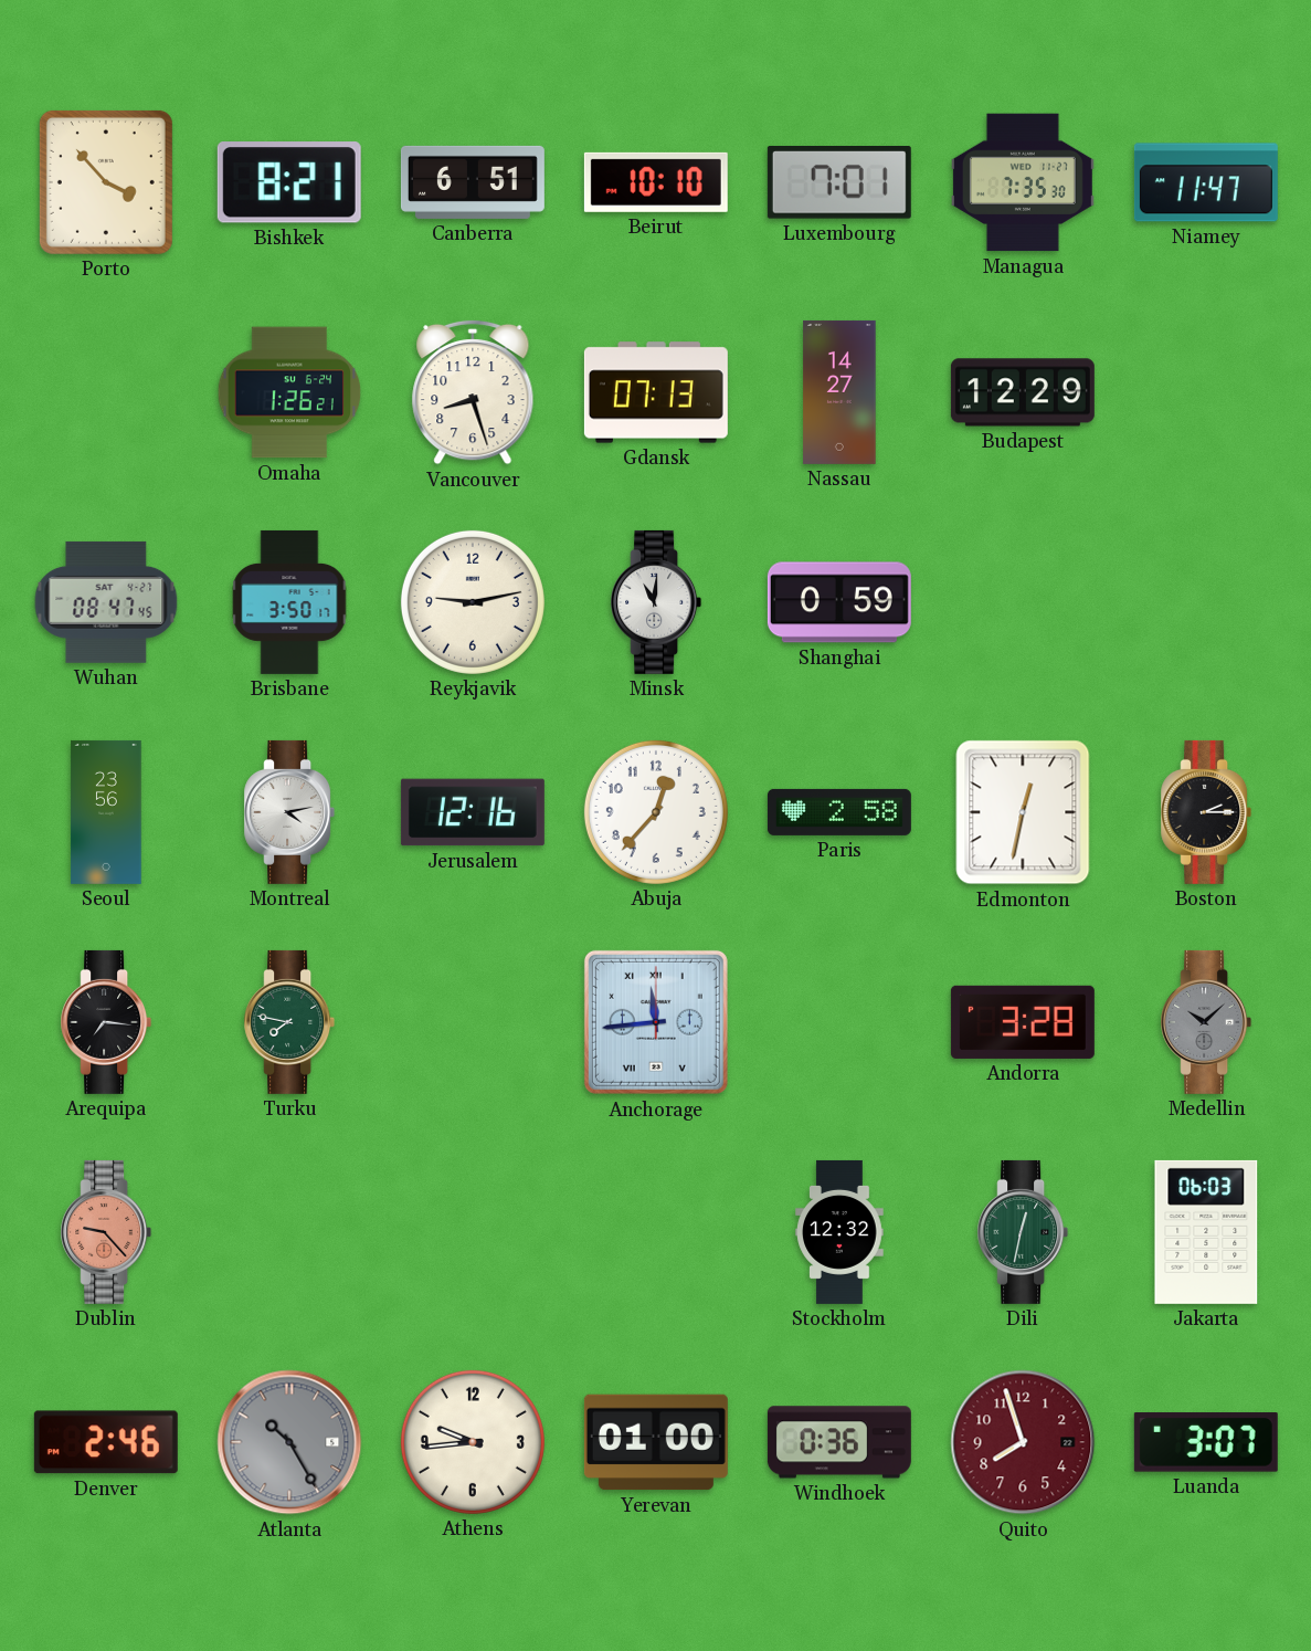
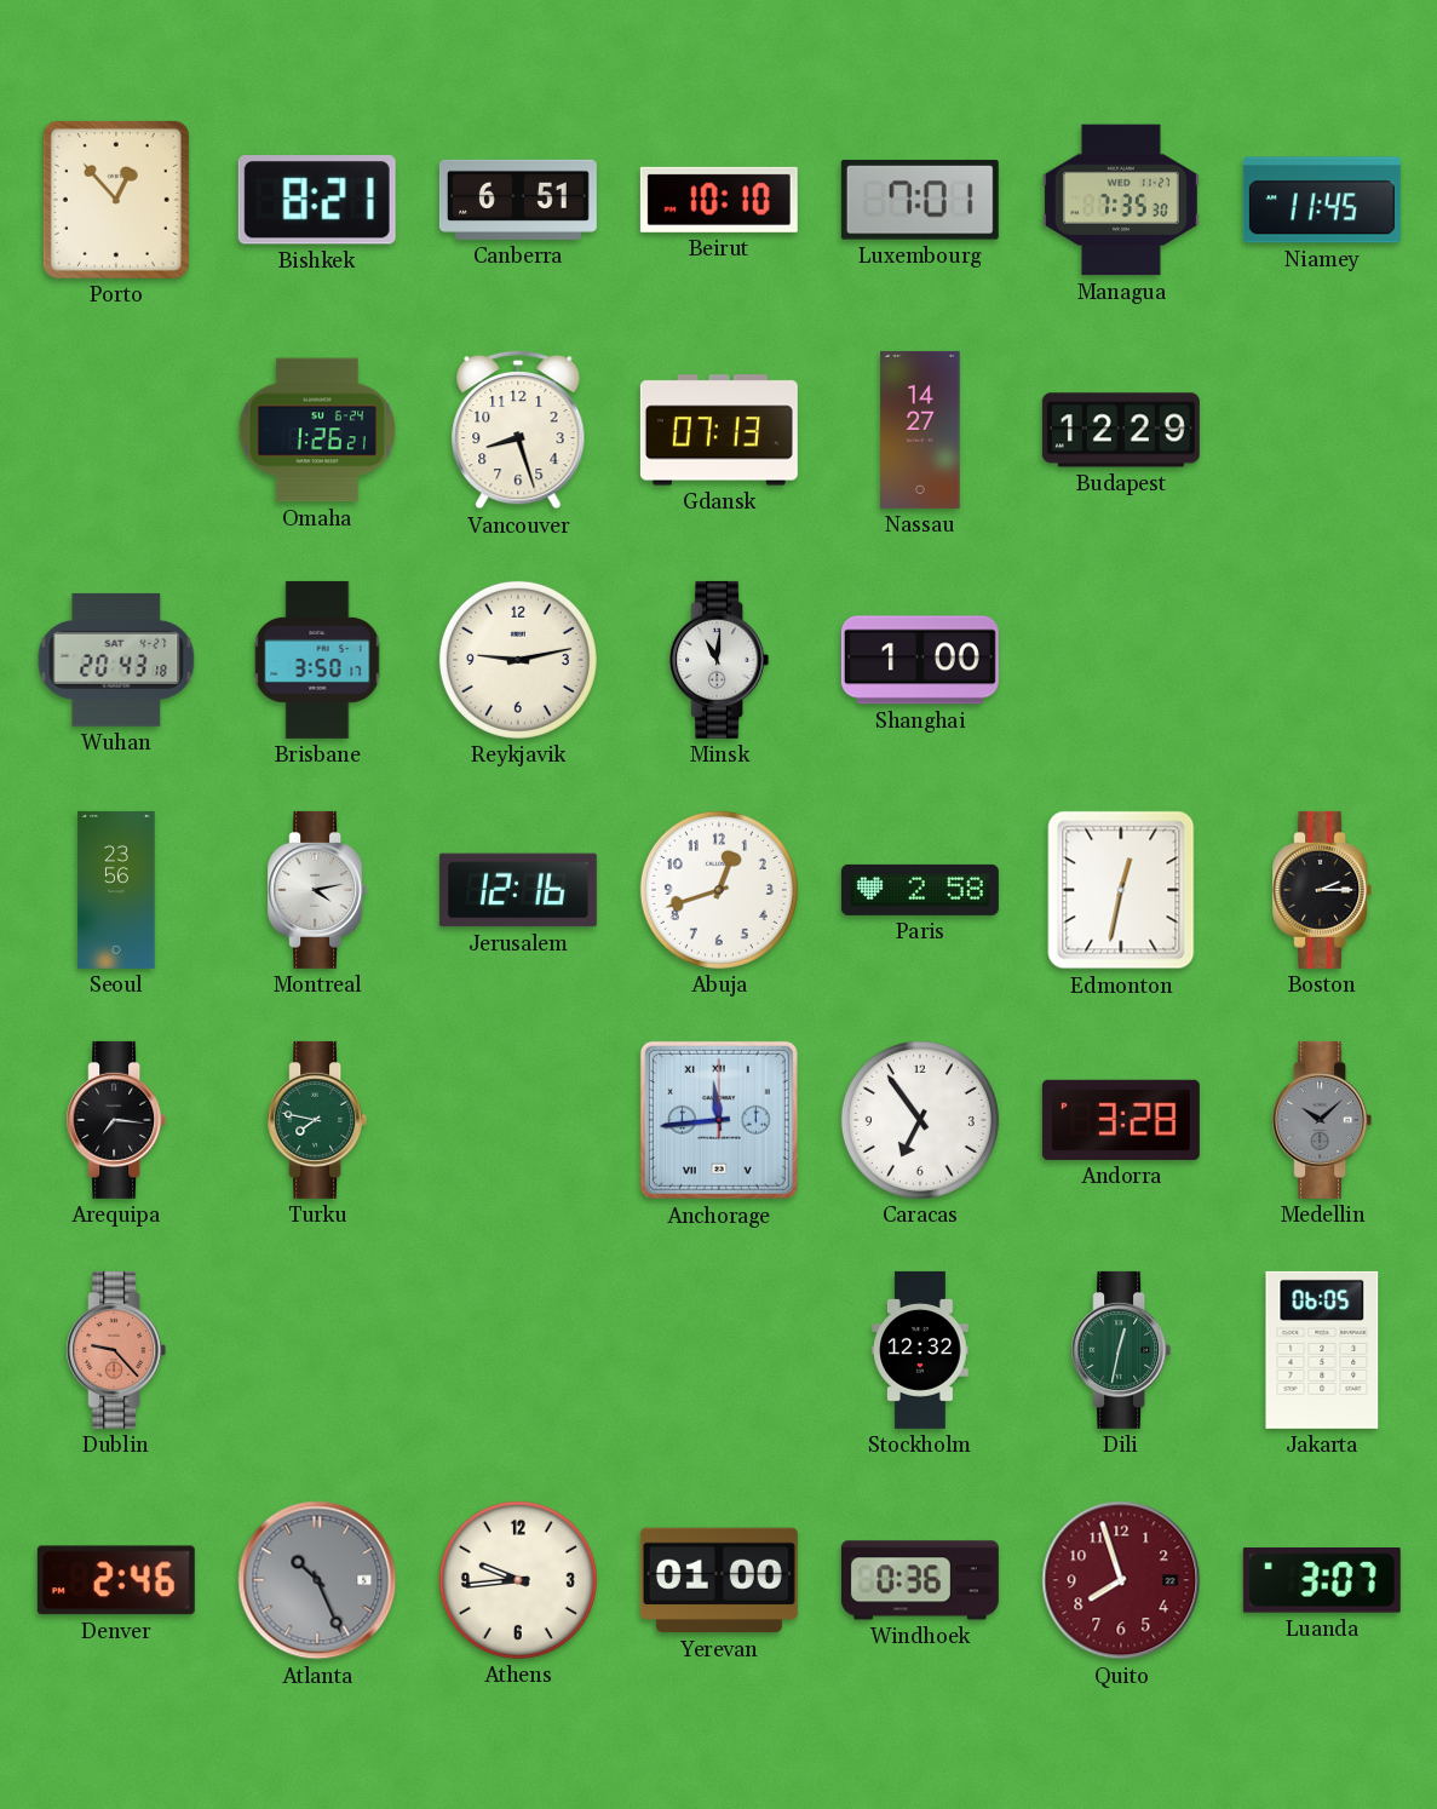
Porto: 3:53 -> 12:53 (116, 200)
Niamey: 11:47 -> 11:45 (1322, 200)
Wuhan: 08:47 -> 20:43 (116, 660)
Shanghai: 0:59 -> 1:00 (920, 660)
Abuja: 12:37 -> 12:42 (719, 890)
Caracas: none -> 6:54 (920, 1120)
Jakarta: 06:03 -> 06:05 (1322, 1350)
Atlanta: 10:25 -> 10:26 (317, 1580)
